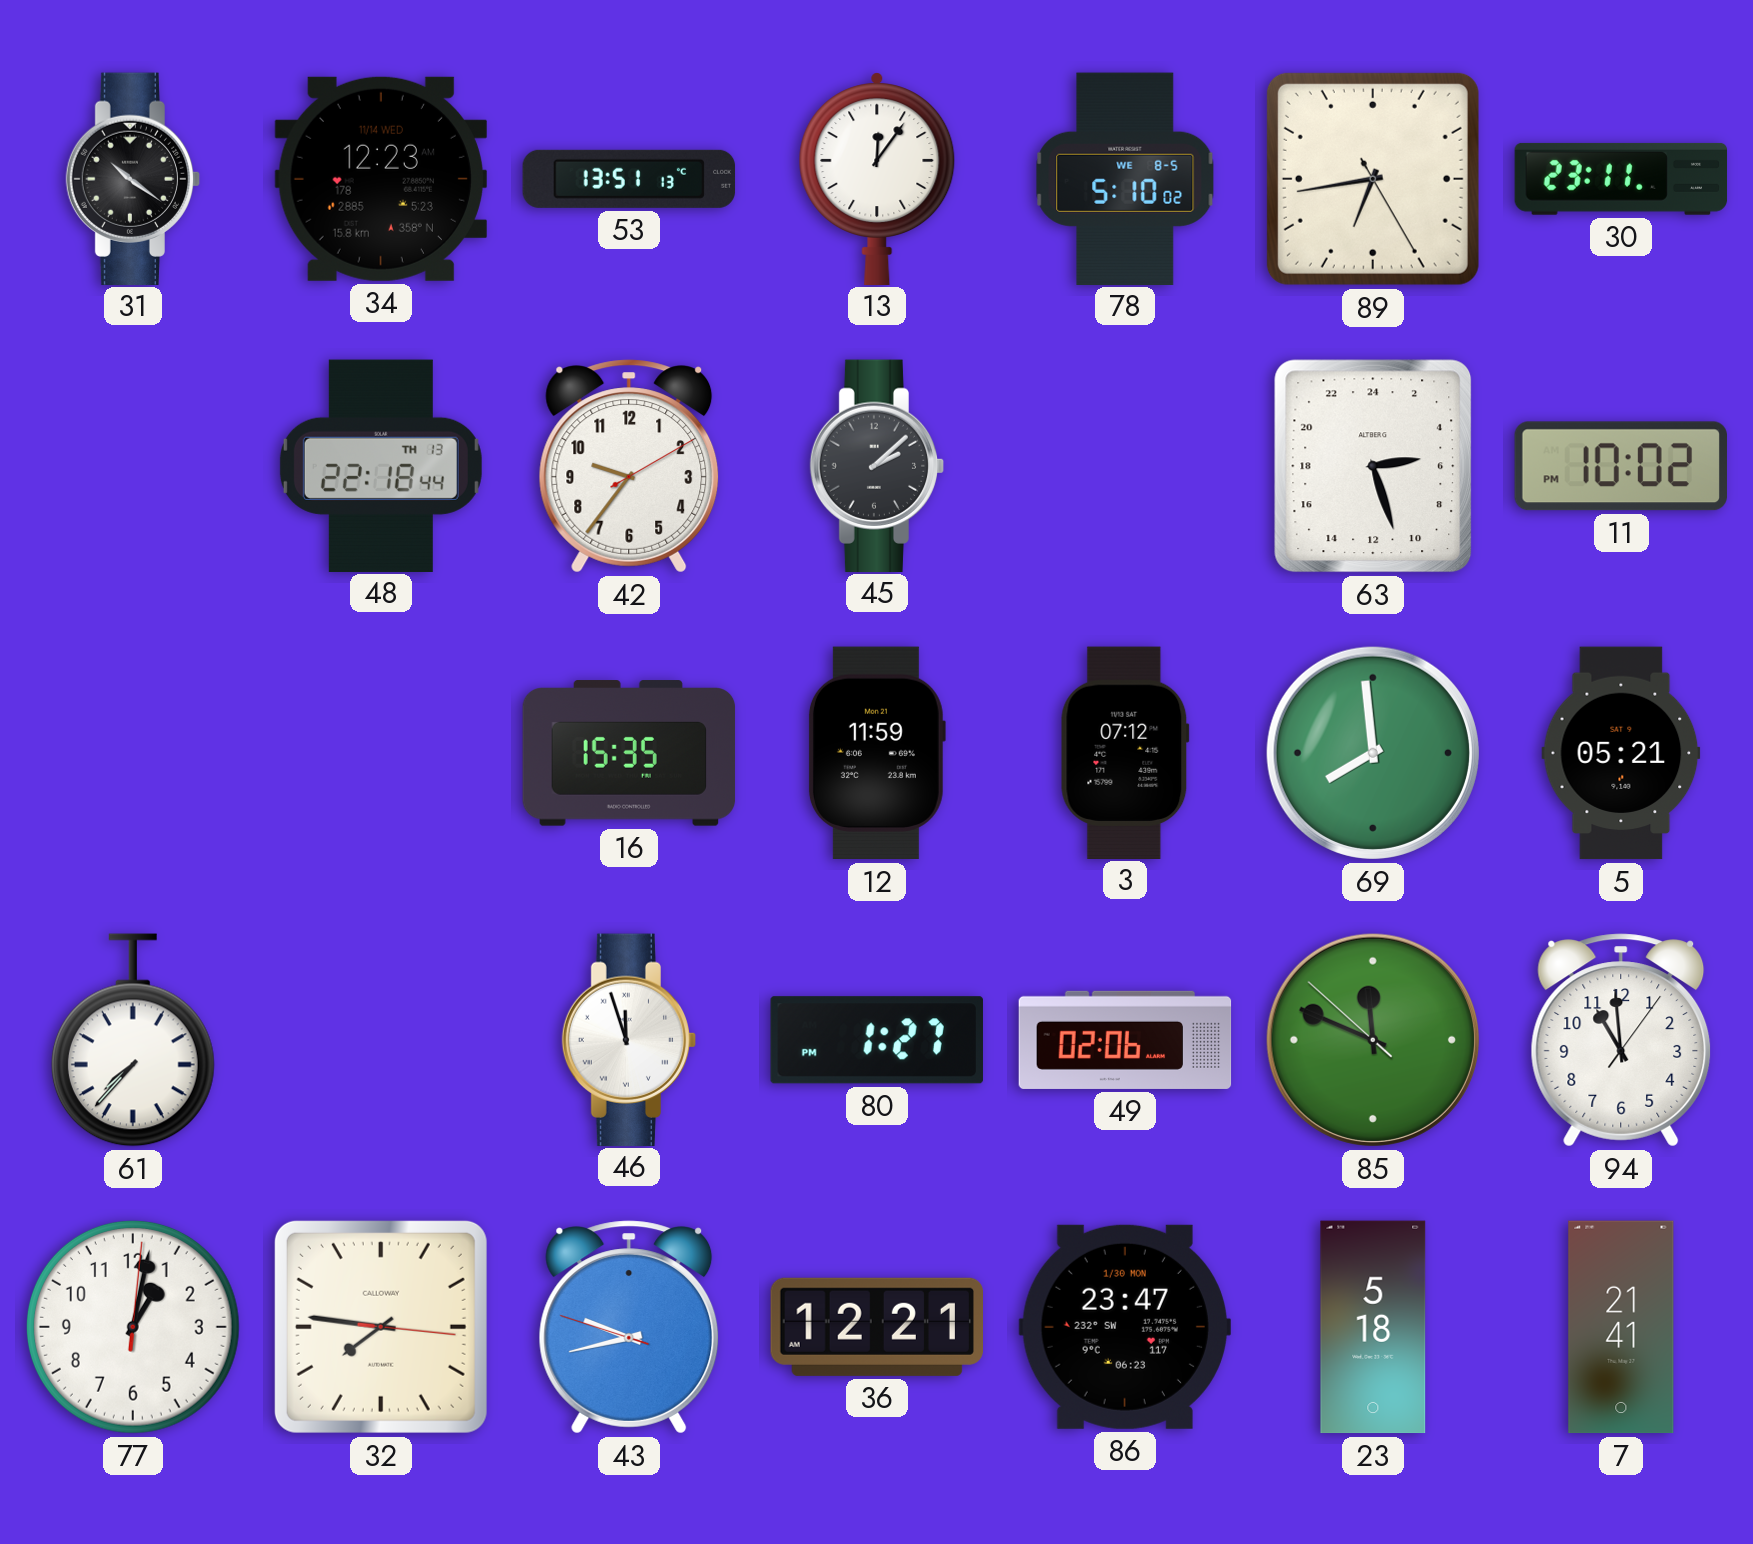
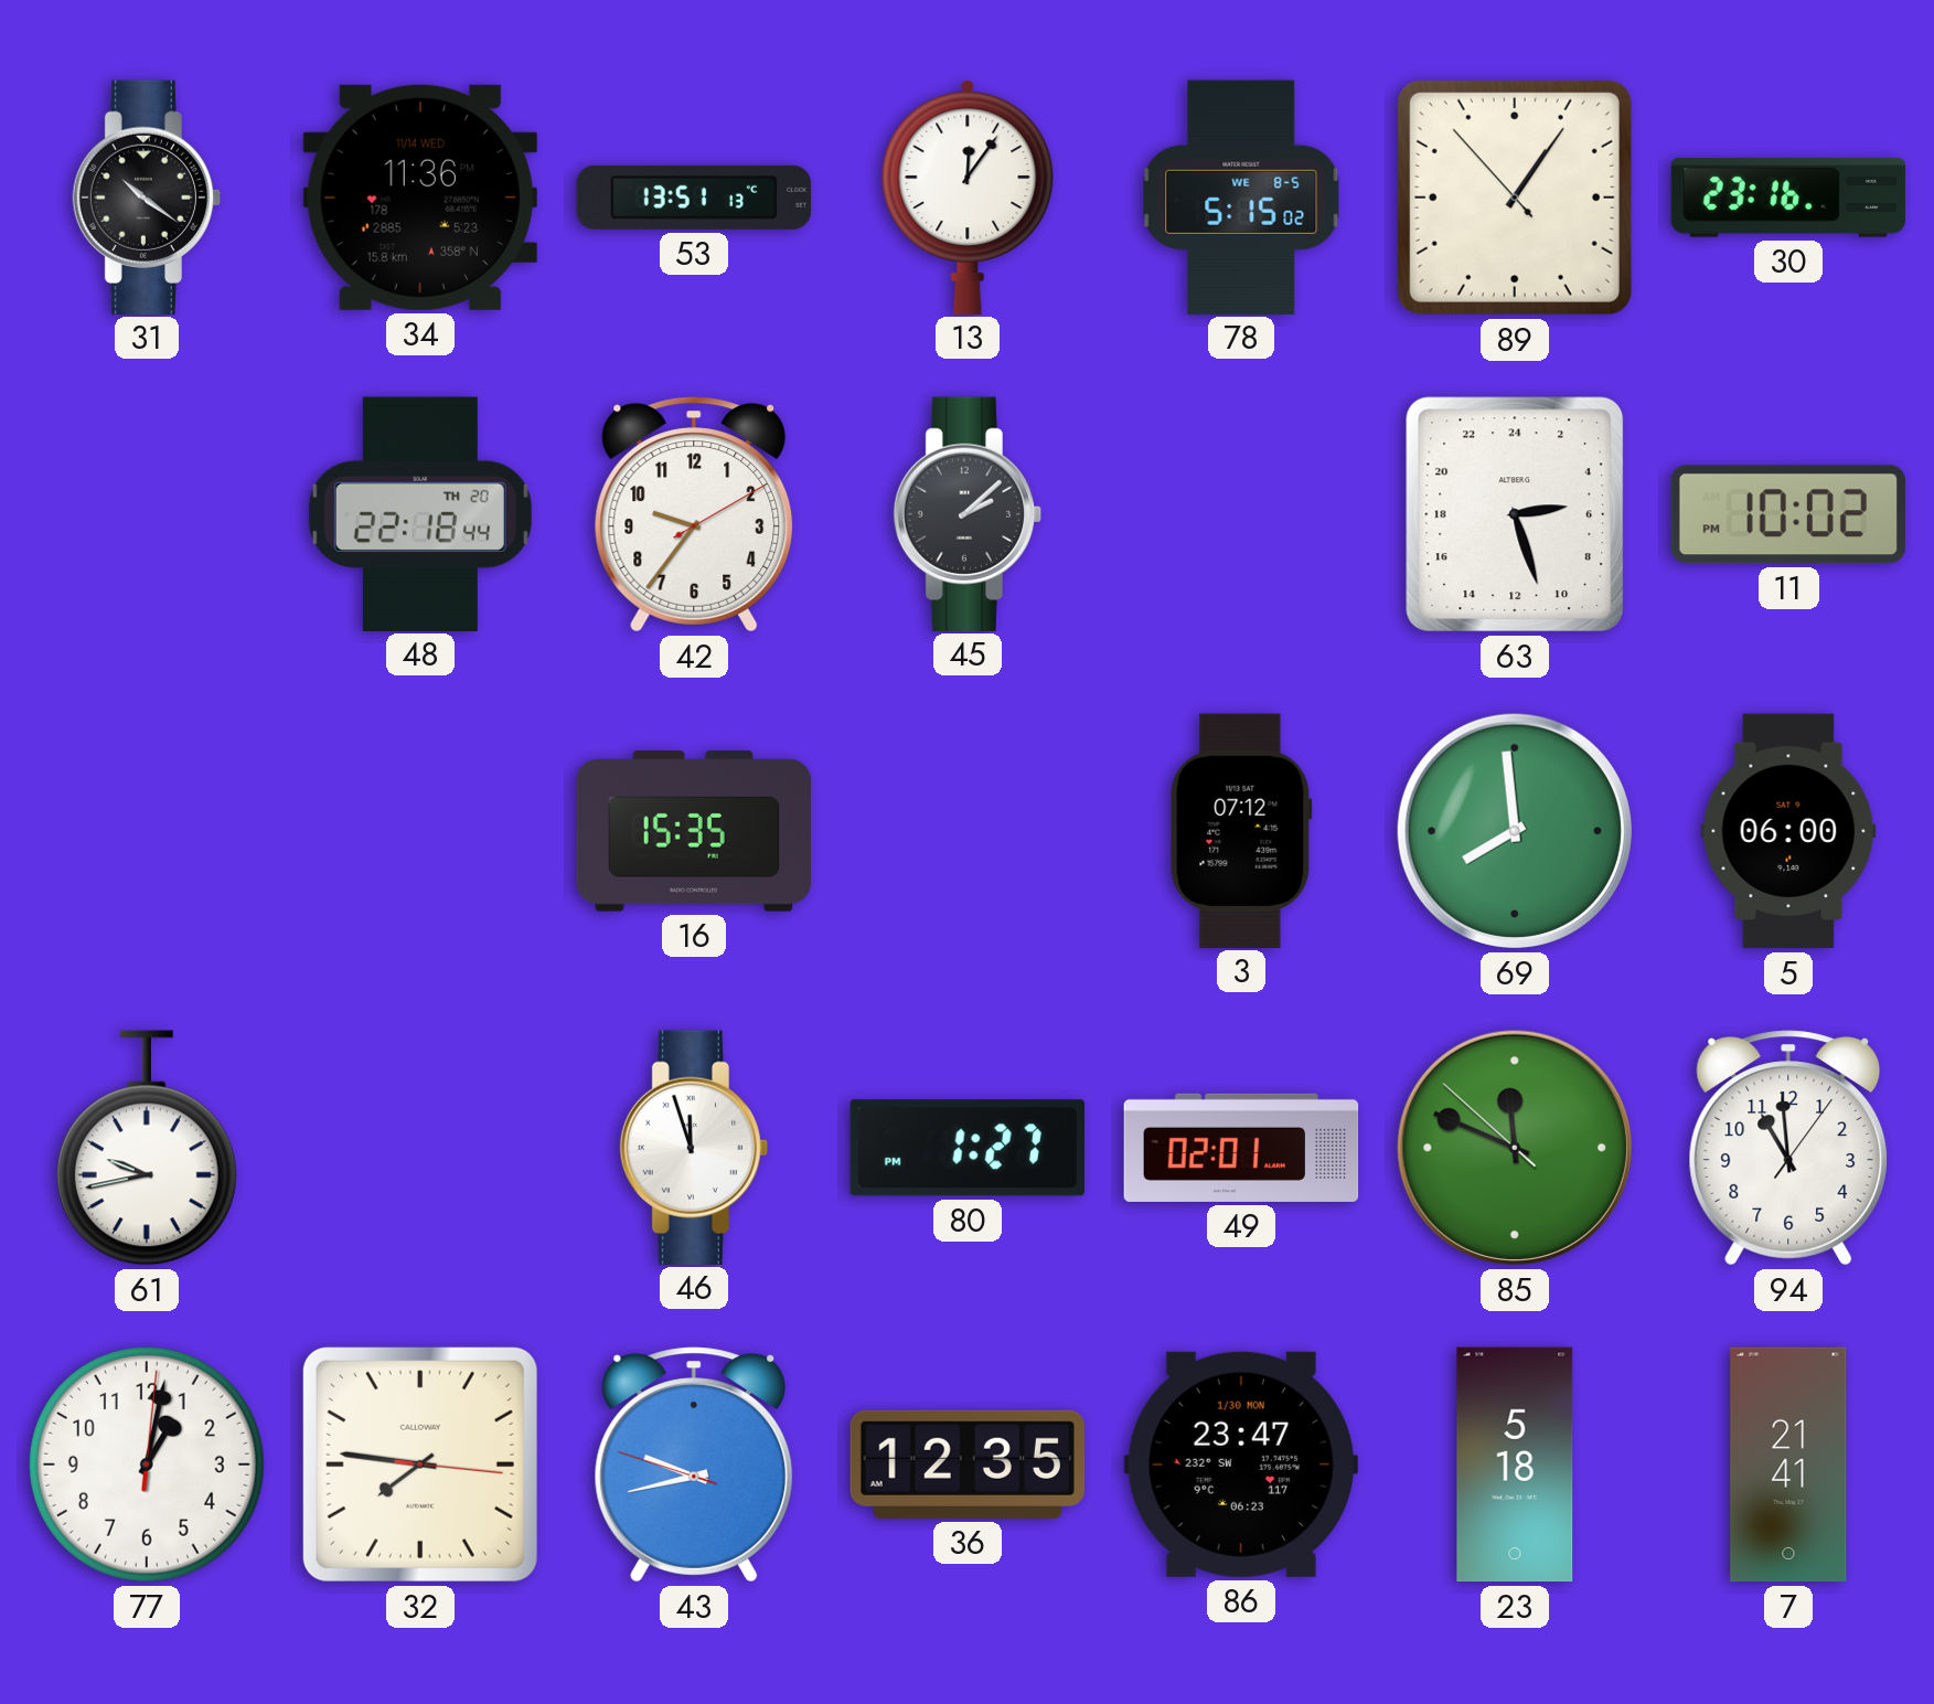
34: 12:23 -> 11:36 (420, 198)
78: 5:10 -> 5:15 (1241, 196)
89: 6:43 -> 1:05 (1515, 198)
30: 23:11 -> 23:16 (1788, 198)
48 date: TH 13 -> TH 20 (420, 513)
12: 11:59 -> none (876, 753)
5: 05:21 -> 06:00 (1788, 831)
61: 7:37 -> 9:43 (147, 1148)
49: 02:06 -> 02:01 (1241, 1148)
36: 12:21 -> 12:35 (966, 1465)
